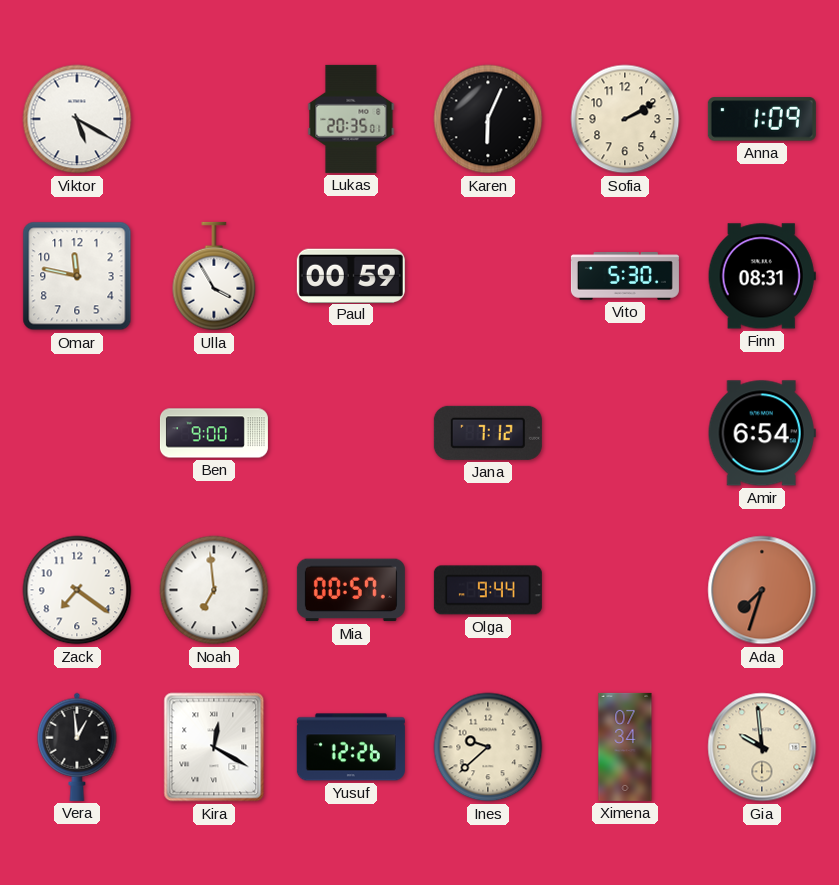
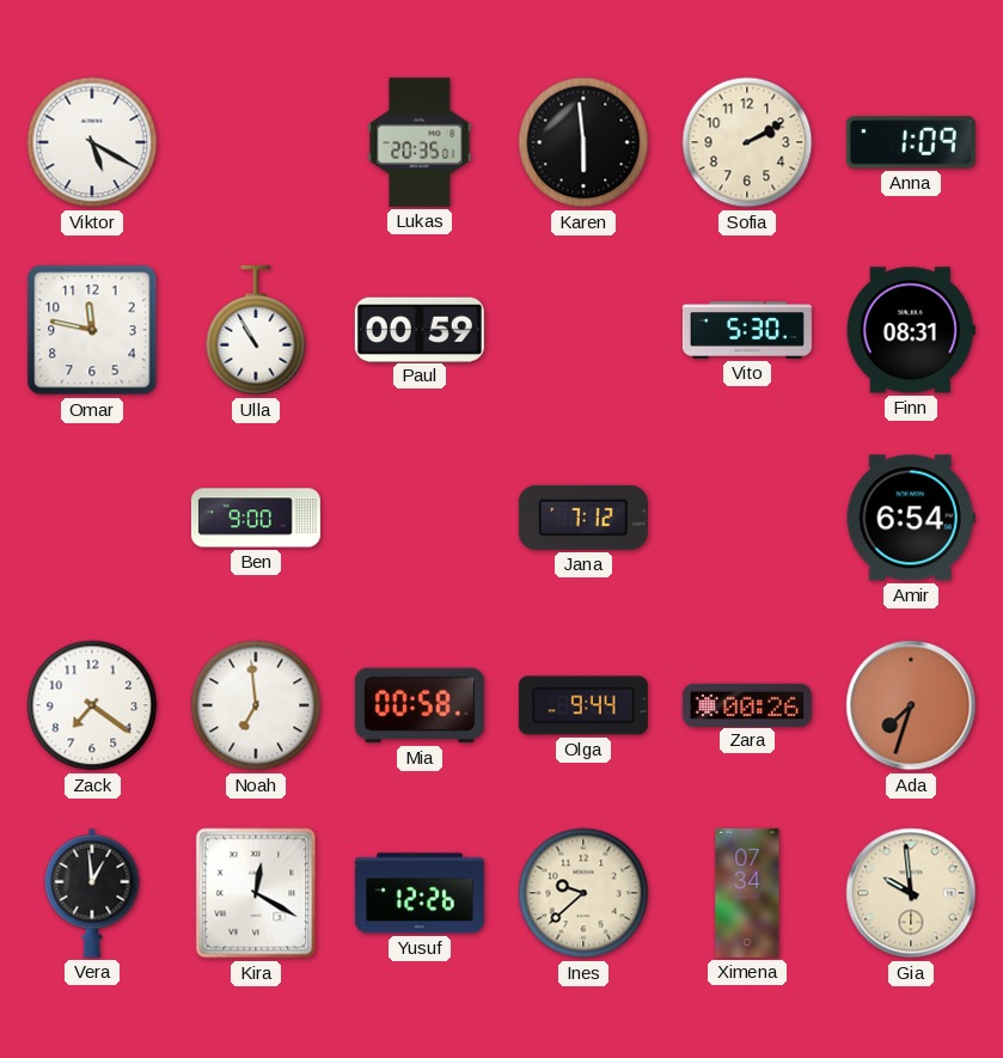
Karen: 6:04 -> 5:59 (583, 142)
Ulla: 3:55 -> 10:55 (256, 330)
Mia: 00:57 -> 00:58 (420, 705)
Zara: none -> 00:26 (747, 704)
